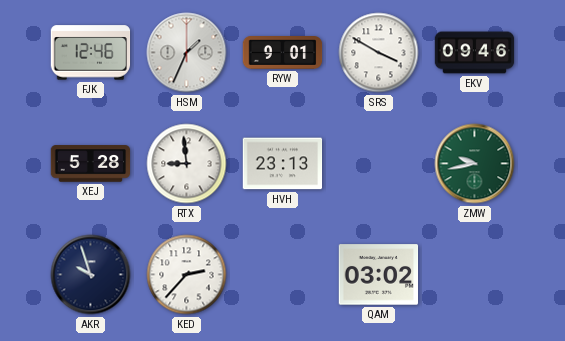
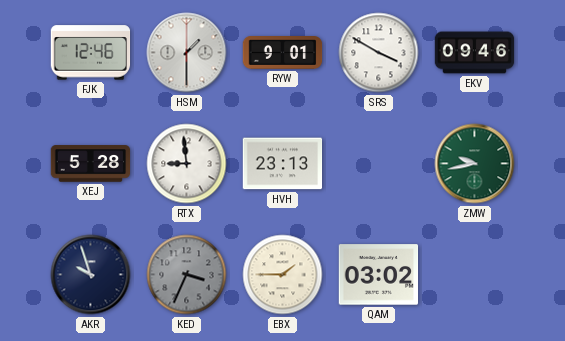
HSM: 1:34 -> 1:30 (187, 53)
KED: 2:37 -> 3:34 (187, 275)
KED dial: white -> grey (187, 275)
EBX: none -> 1:45 (283, 275)
